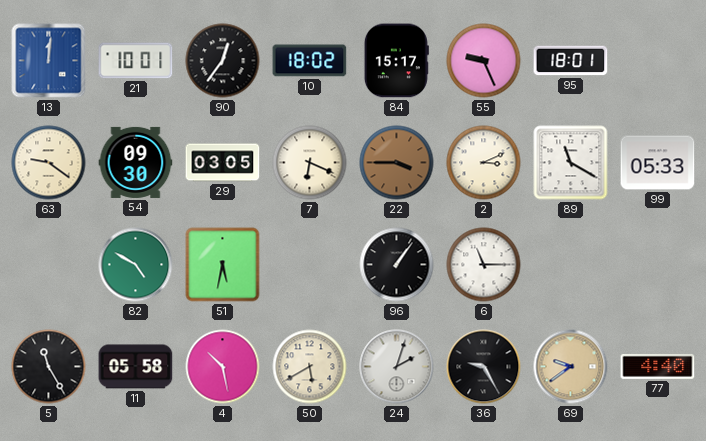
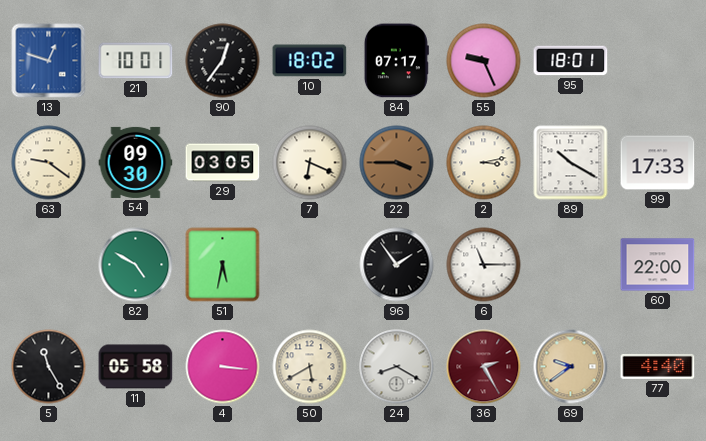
13: 12:01 -> 12:48 (49, 61)
84: 15:17 -> 07:17 (396, 61)
2: 3:11 -> 3:13 (484, 163)
89: 11:20 -> 10:20 (571, 163)
99: 05:33 -> 17:33 (658, 163)
96: 1:06 -> 1:54 (397, 265)
60: none -> 22:00 (658, 265)
4: 10:28 -> 3:16 (223, 367)
24: 2:03 -> 8:20 (397, 367)
36: 9:25 -> 2:25 (484, 367)
36 dial: black -> burgundy (484, 367)
